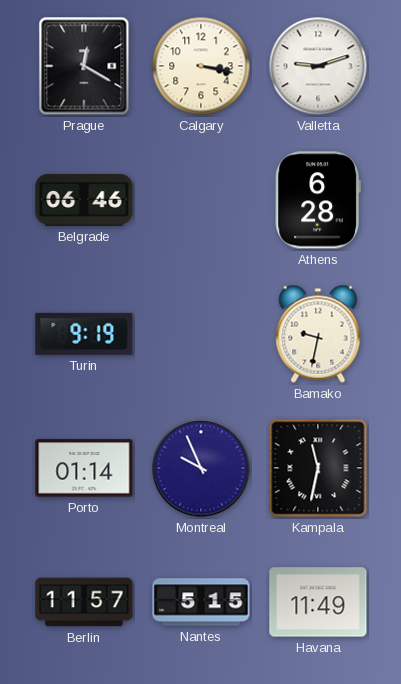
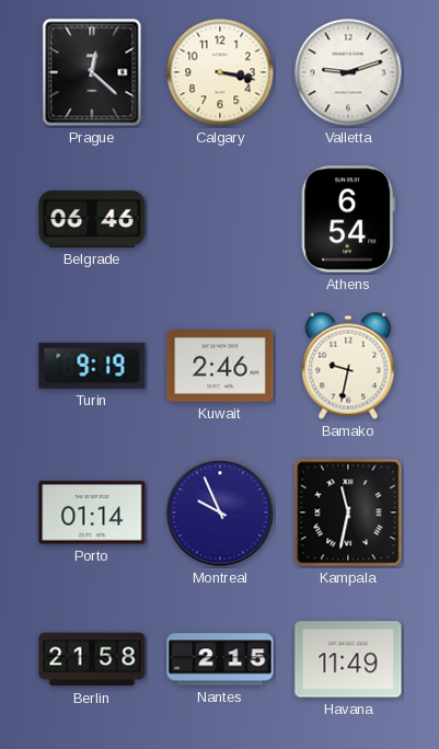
Prague: 12:20 -> 12:22 (92, 72)
Athens: 6:28 -> 6:54 (348, 219)
Kuwait: none -> 2:46 (220, 367)
Berlin: 11:57 -> 21:58 (92, 659)
Nantes: 5:15 -> 2:15 (220, 659)
